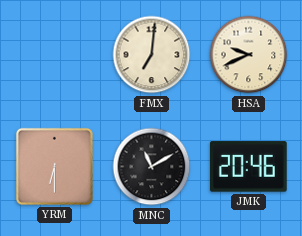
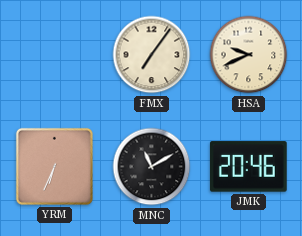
FMX: 7:01 -> 7:06 (152, 55)
YRM: 6:30 -> 6:34 (54, 166)
